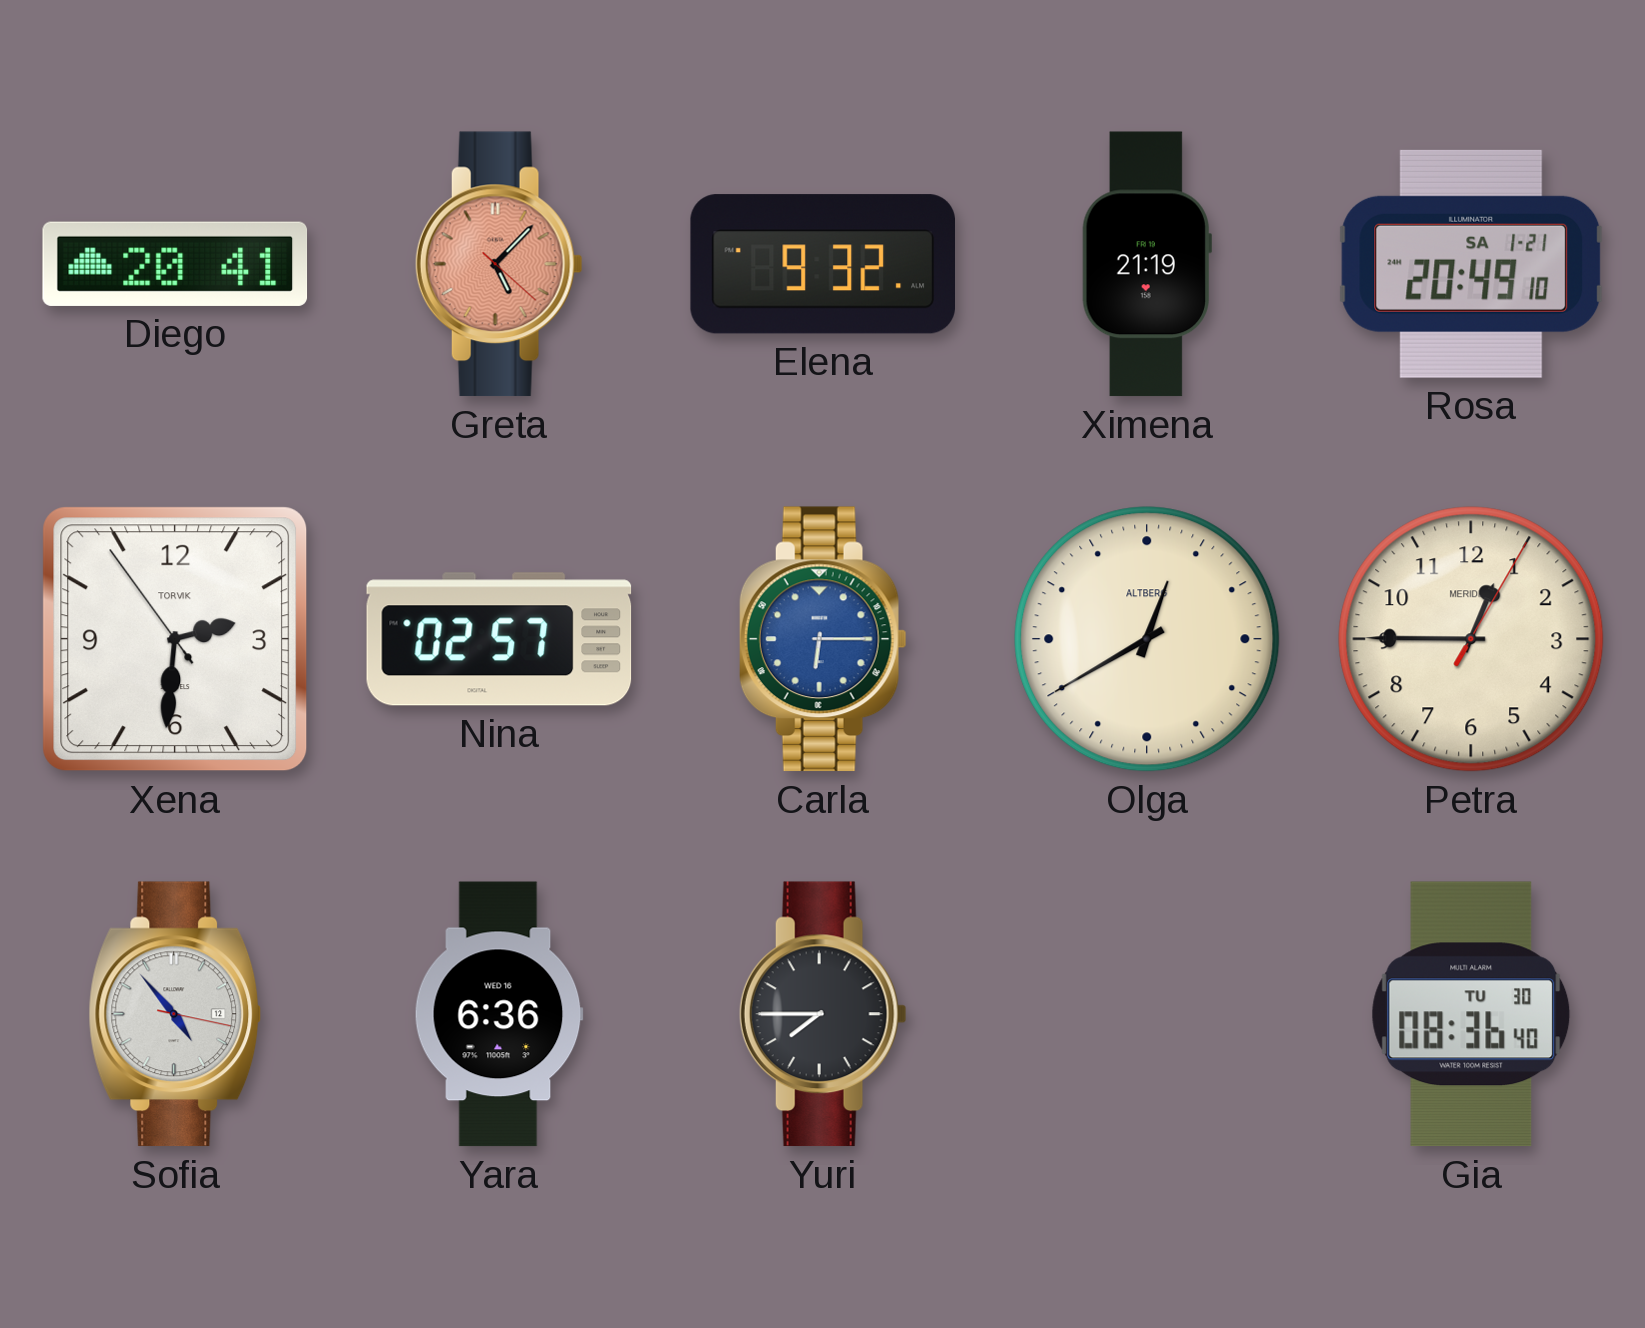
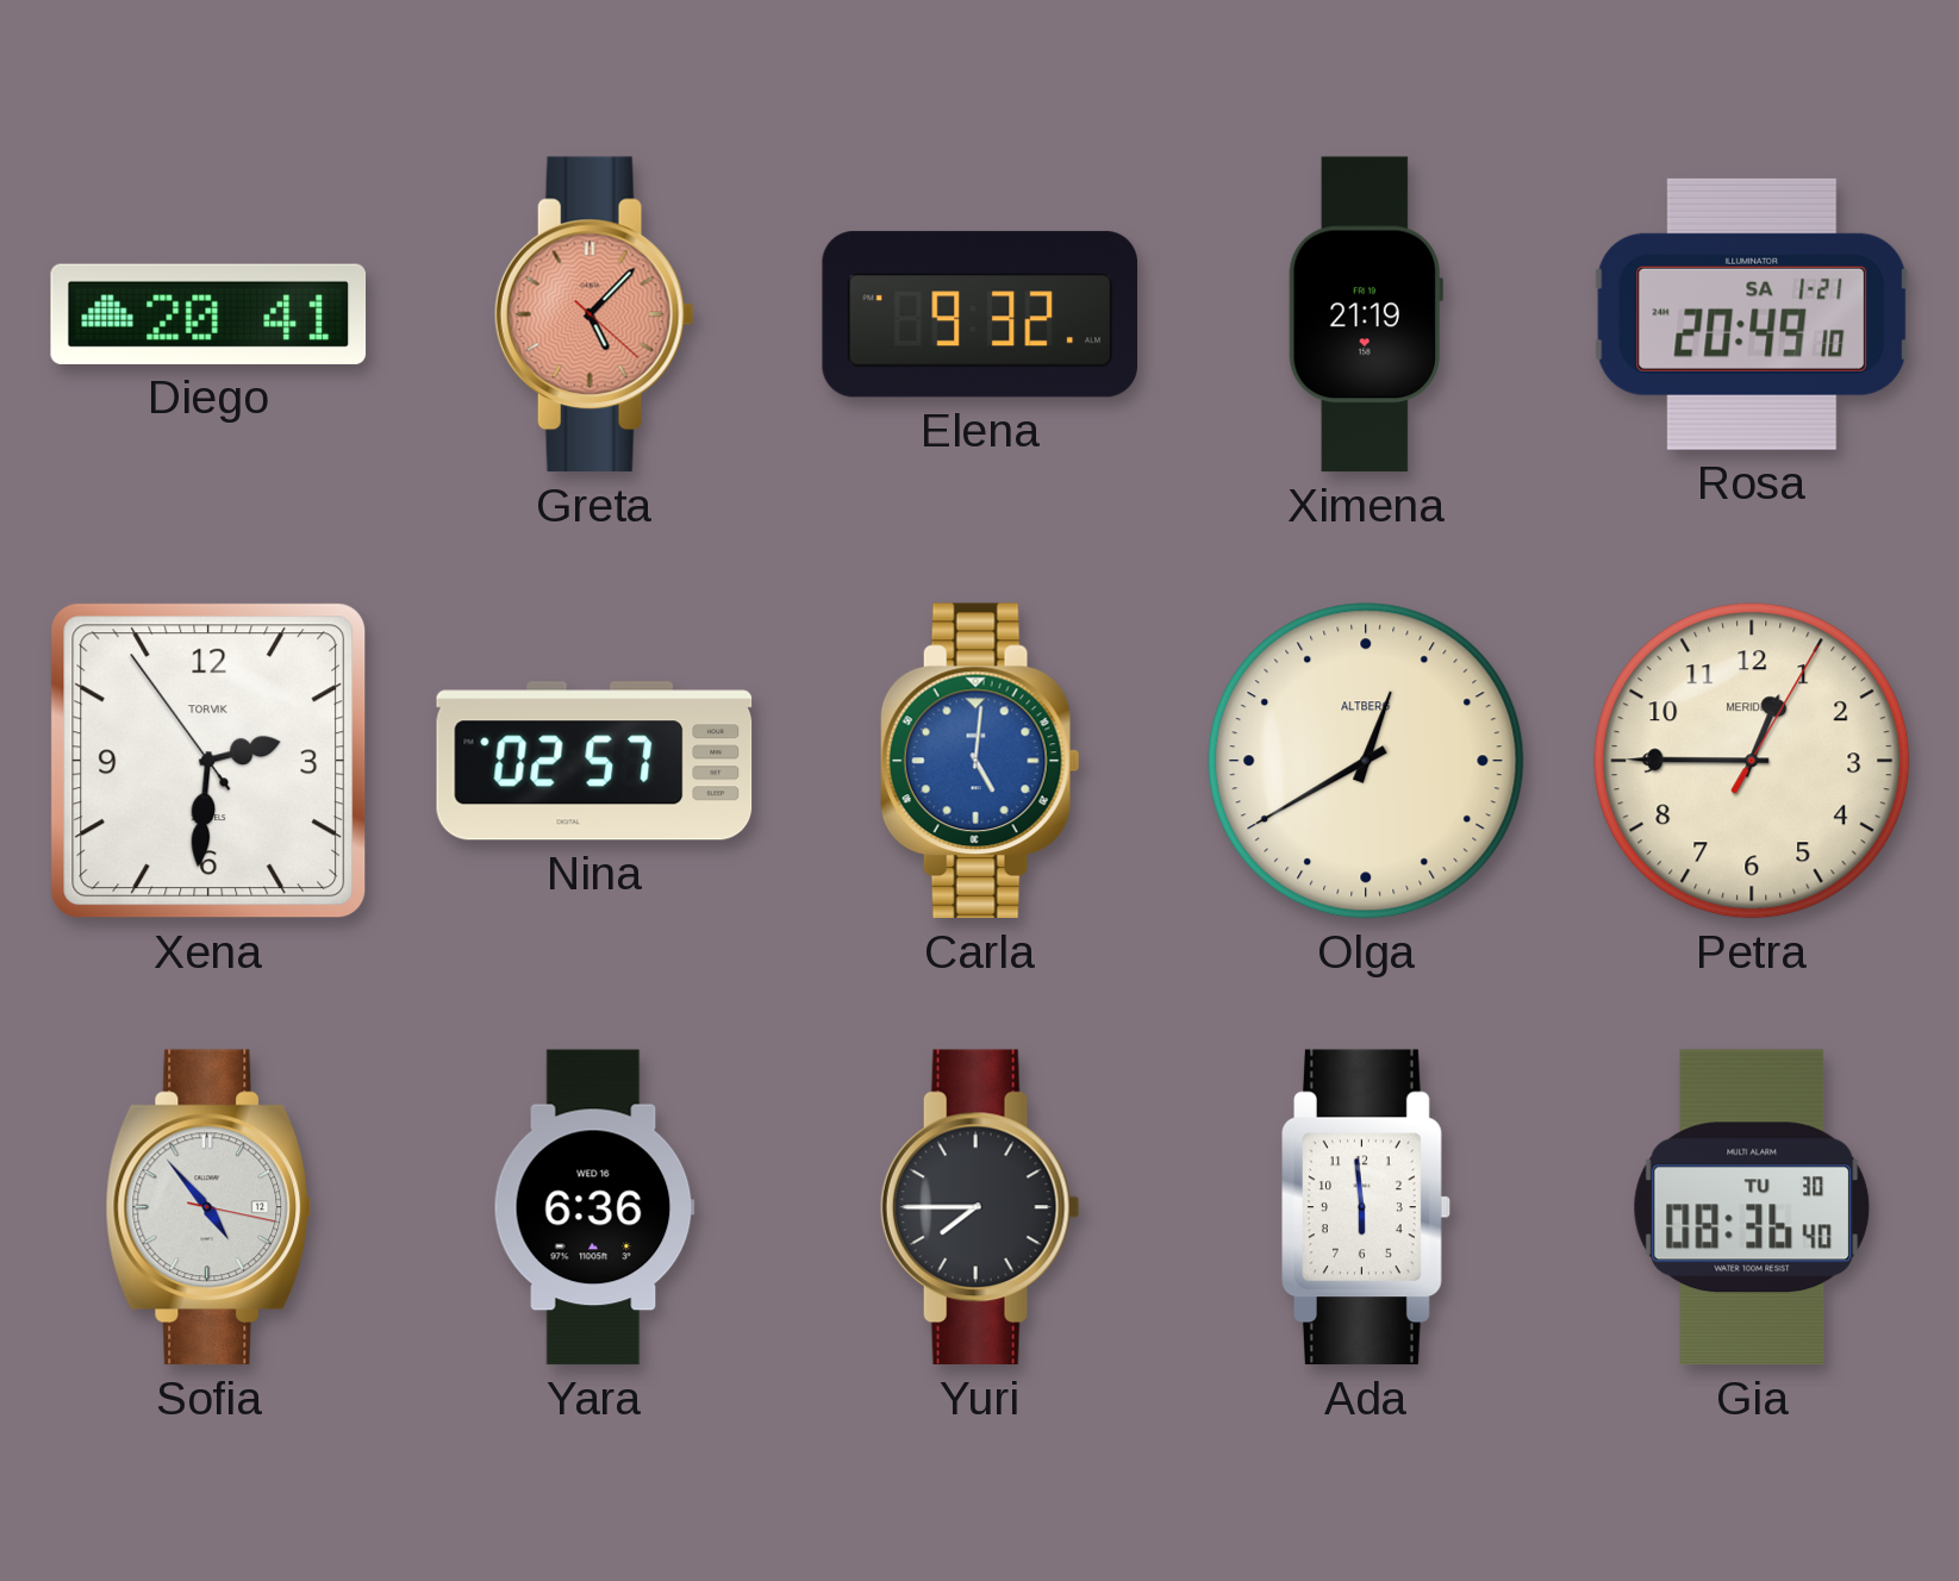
Carla: 6:15 -> 5:01 (980, 761)
Ada: none -> 5:59 (1367, 1207)
